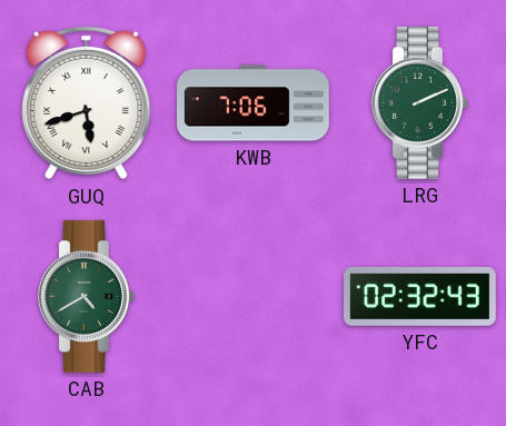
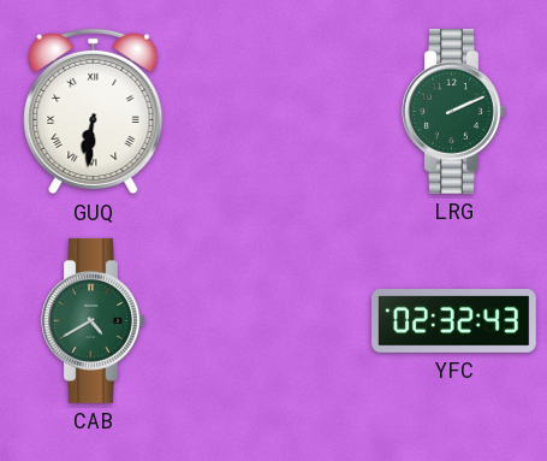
GUQ: 5:42 -> 6:31 (94, 112)
KWB: 7:06 -> none (254, 103)
